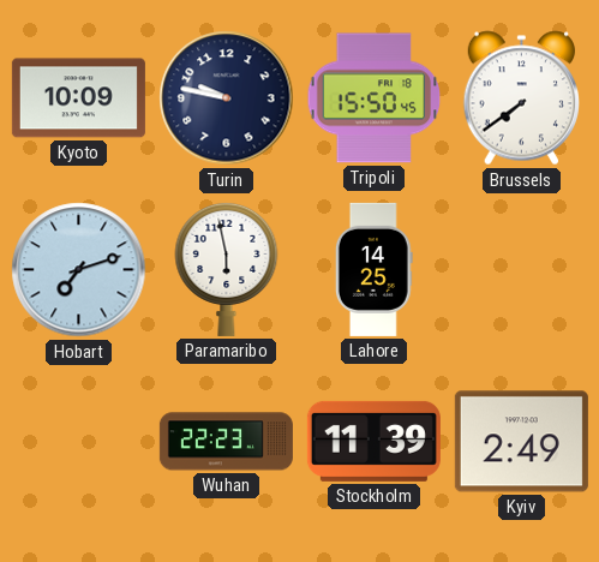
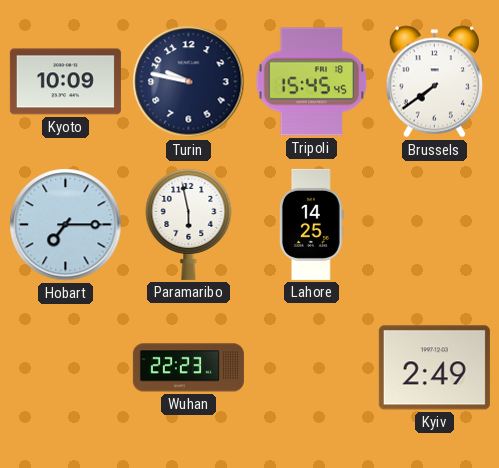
Tripoli: 15:50 -> 15:45 (312, 82)
Hobart: 7:12 -> 7:15 (66, 225)
Stockholm: 11:39 -> none (373, 441)
